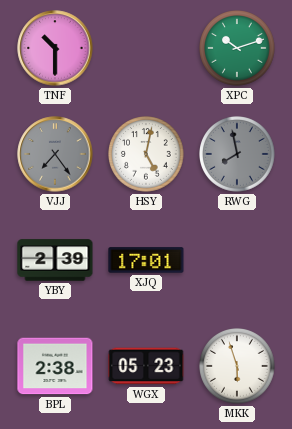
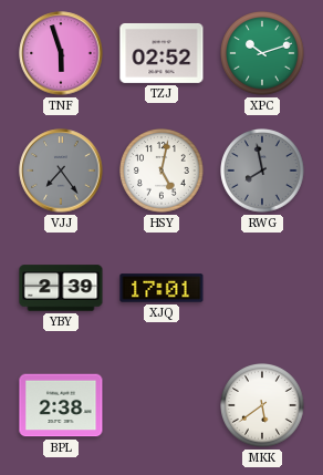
TNF: 10:30 -> 5:57 (61, 53)
TZJ: none -> 02:52 (161, 53)
WGX: 05:23 -> none (146, 366)
MKK: 5:57 -> 5:39 (263, 406)
